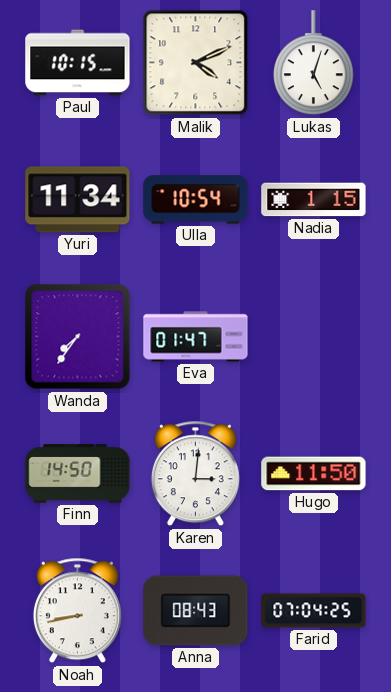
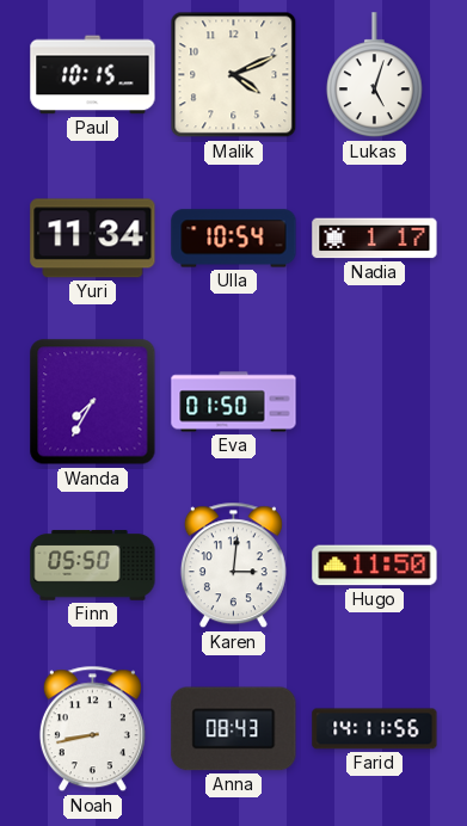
Nadia: 1:15 -> 1:17 (375, 239)
Wanda: 7:36 -> 7:35 (93, 402)
Eva: 01:47 -> 01:50 (234, 402)
Finn: 14:50 -> 05:50 (93, 566)
Farid: 07:04 -> 14:11 (375, 729)
